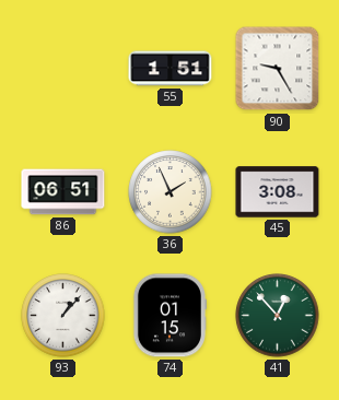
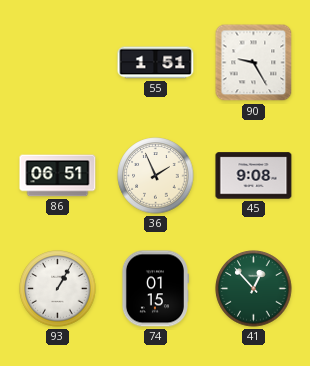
45: 3:08 -> 9:08 (254, 176)
93: 1:07 -> 1:05 (58, 289)
